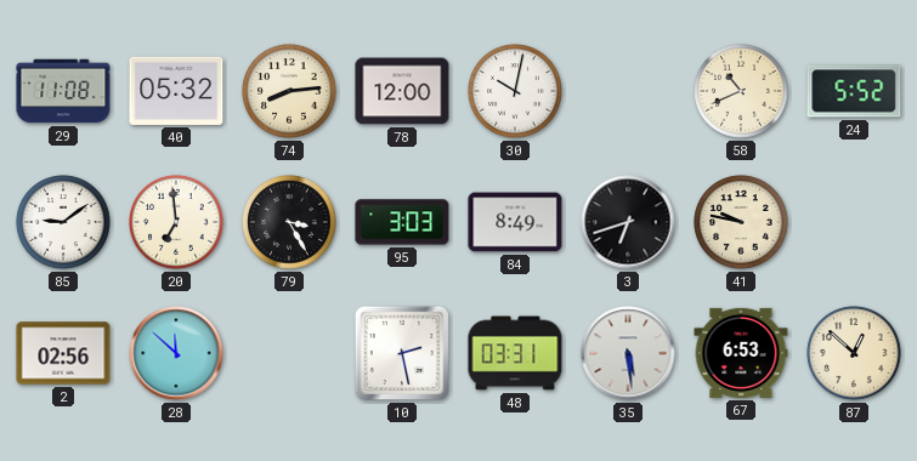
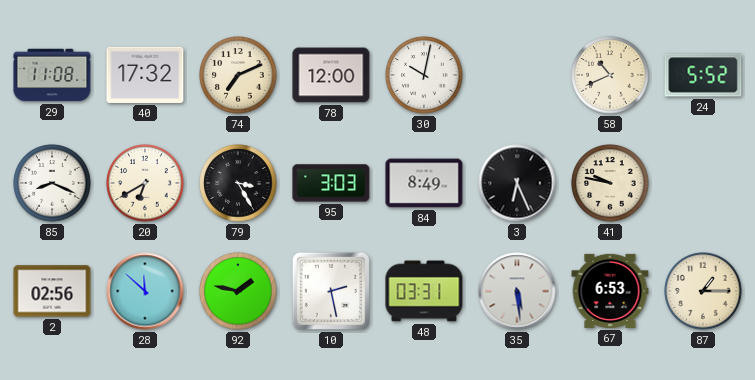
40: 05:32 -> 17:32 (145, 75)
74: 8:14 -> 7:11 (238, 75)
85: 9:09 -> 8:19 (52, 183)
20: 6:59 -> 6:40 (145, 183)
3: 6:42 -> 6:26 (517, 183)
92: none -> 1:47 (238, 291)
87: 12:52 -> 1:15 (703, 291)
